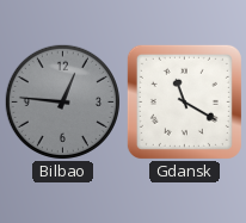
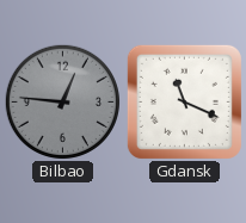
Gdansk: 11:20 -> 11:19 (184, 101)
